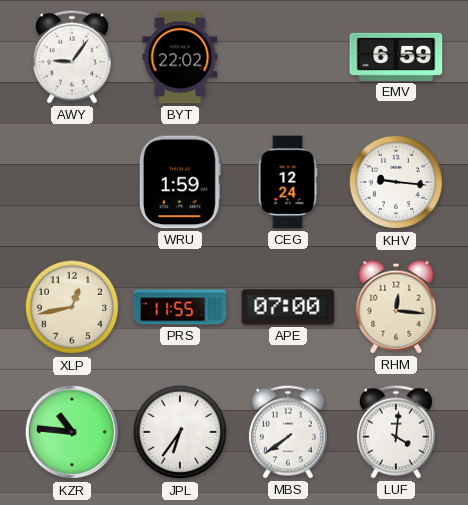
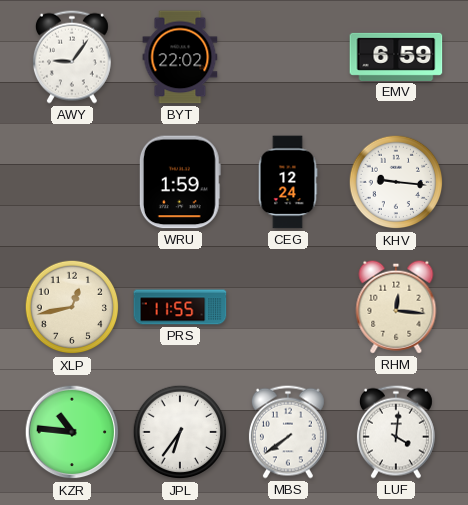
APE: 07:00 -> none (288, 307)
